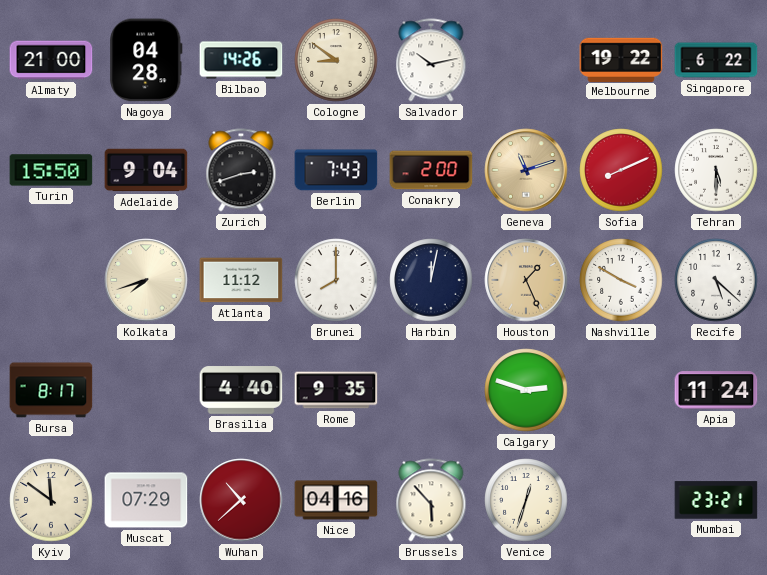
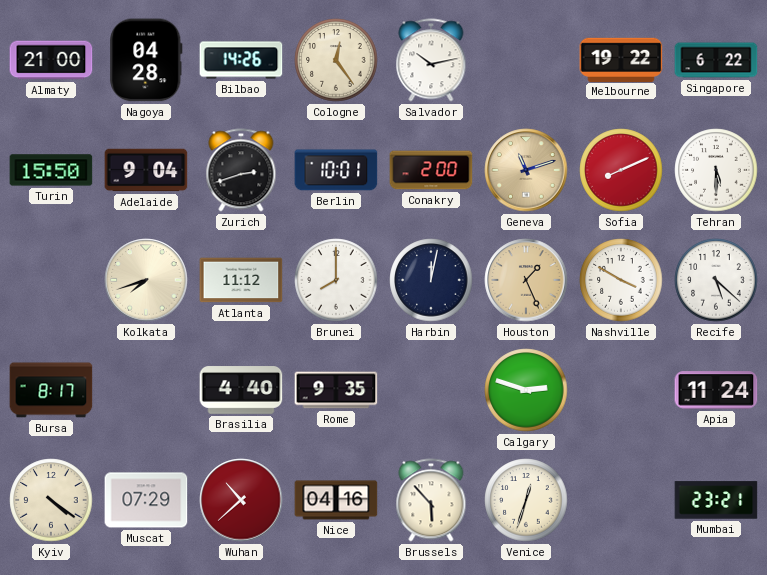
Cologne: 8:51 -> 12:24 (336, 60)
Berlin: 7:43 -> 10:01 (336, 170)
Kyiv: 11:51 -> 4:21 (51, 500)
